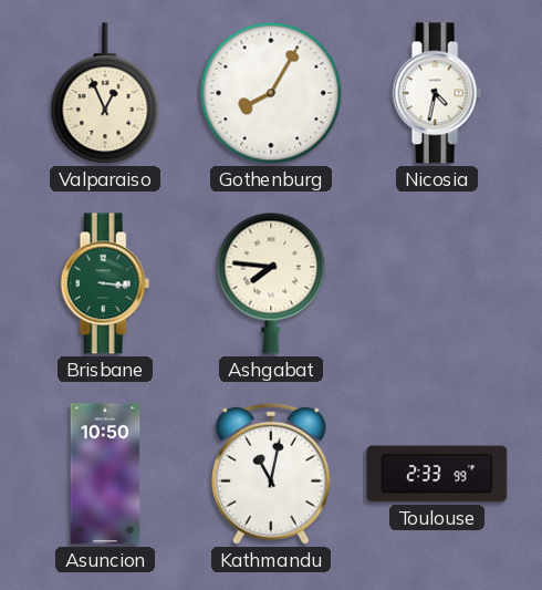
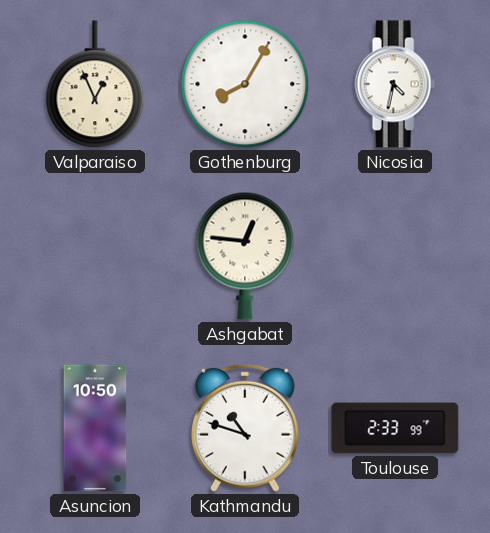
Brisbane: 3:16 -> none (105, 283)
Ashgabat: 7:46 -> 12:46 (245, 256)
Kathmandu: 11:02 -> 10:48 (245, 428)
